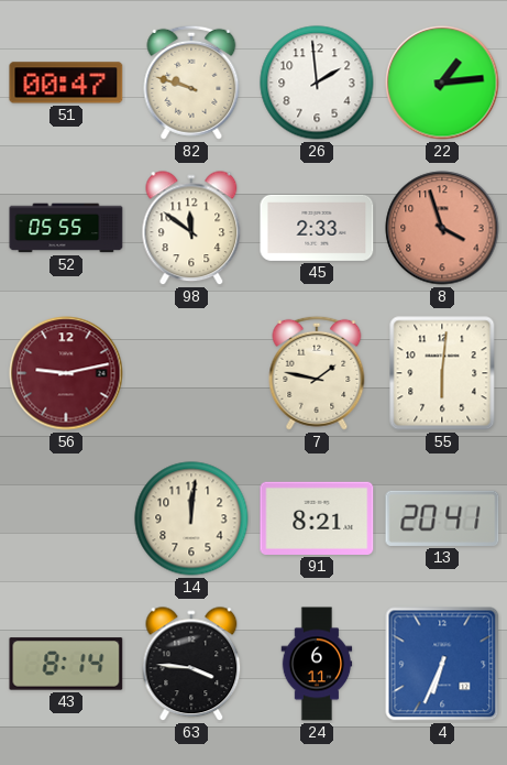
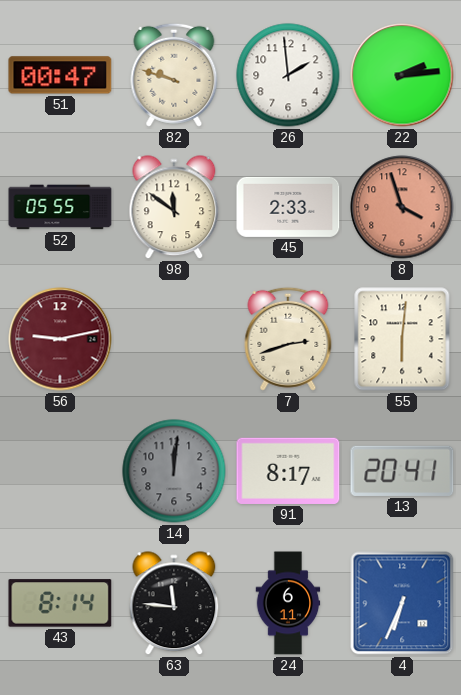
22: 1:14 -> 2:14 (402, 75)
7: 1:47 -> 2:42 (288, 339)
14 dial: cream -> grey (174, 471)
91: 8:21 -> 8:17 (288, 471)
63: 3:46 -> 11:46 (174, 604)
